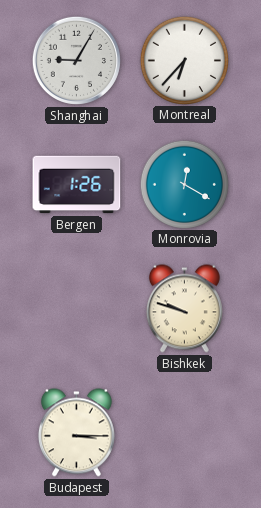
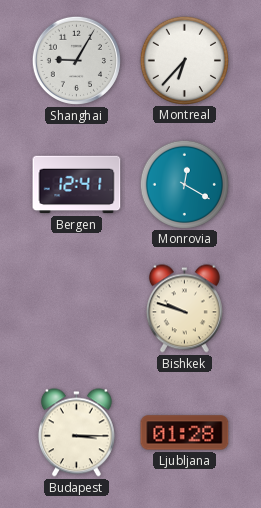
Bergen: 1:26 -> 12:41 (77, 185)
Ljubljana: none -> 01:28 (185, 433)
